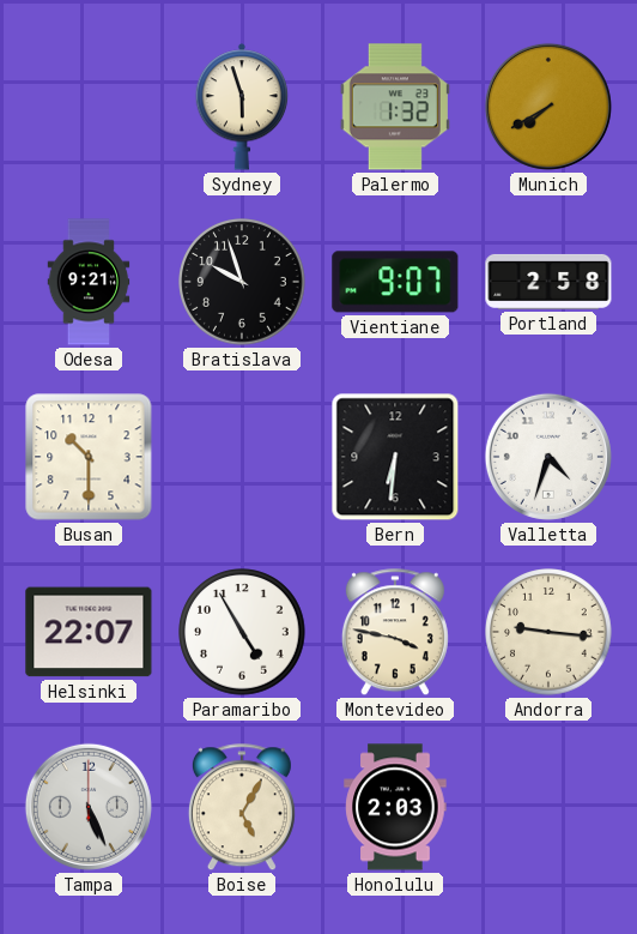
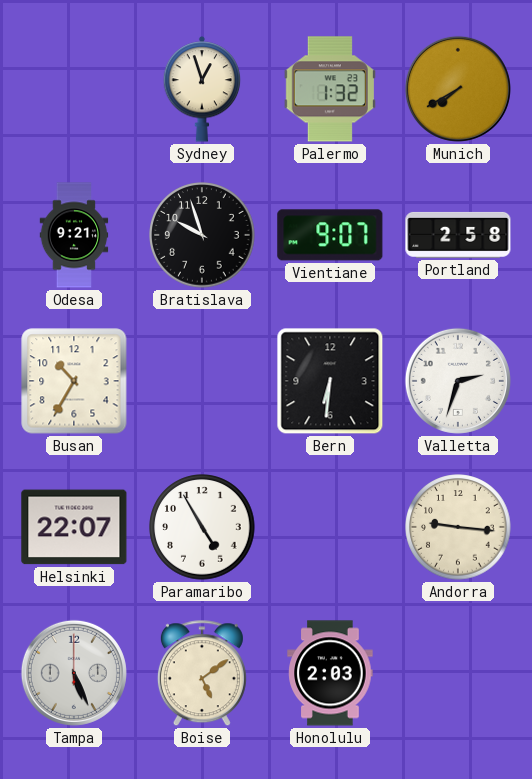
Sydney: 5:57 -> 12:57 (202, 89)
Busan: 10:30 -> 10:35 (74, 381)
Valletta: 4:33 -> 2:33 (458, 381)
Montevideo: 3:47 -> none (395, 633)
Boise: 5:05 -> 5:09 (202, 674)
